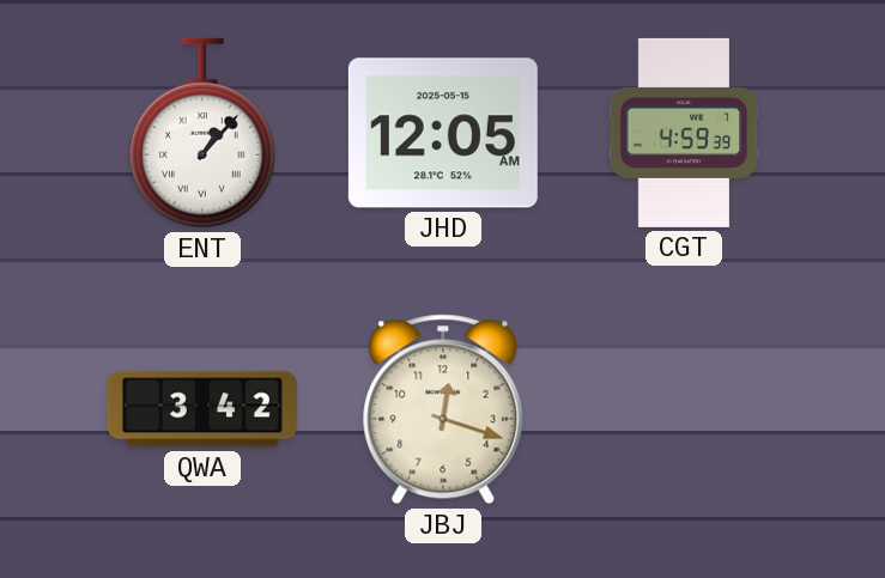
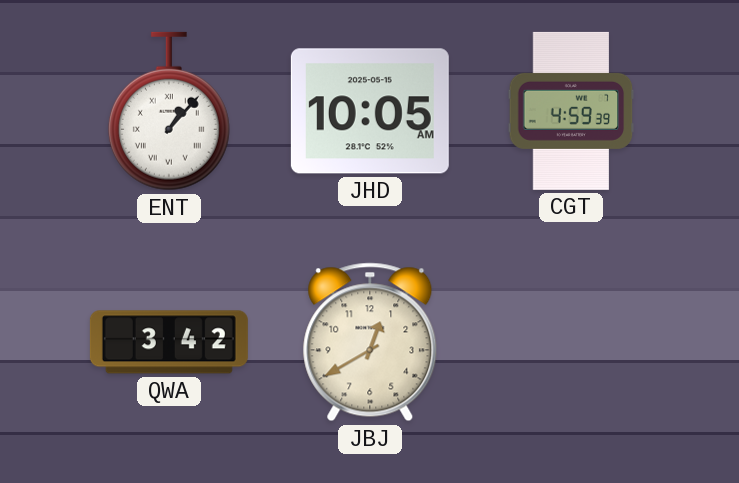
JHD: 12:05 -> 10:05 (370, 111)
JBJ: 12:18 -> 12:40 (370, 342)
